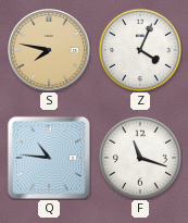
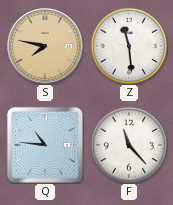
Z: 4:04 -> 11:29 (128, 45)
F: 11:18 -> 11:23 (128, 144)
